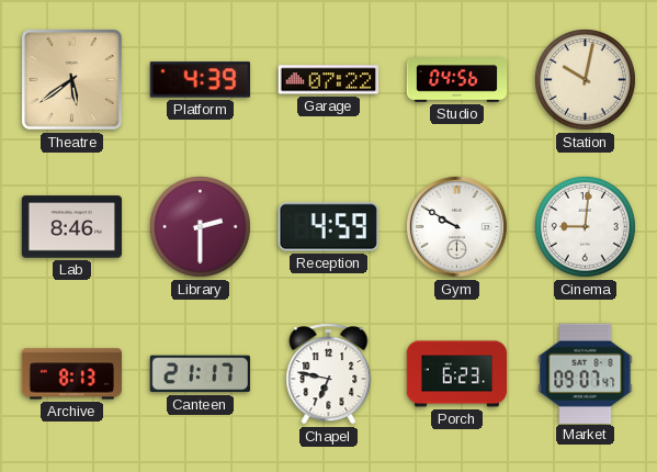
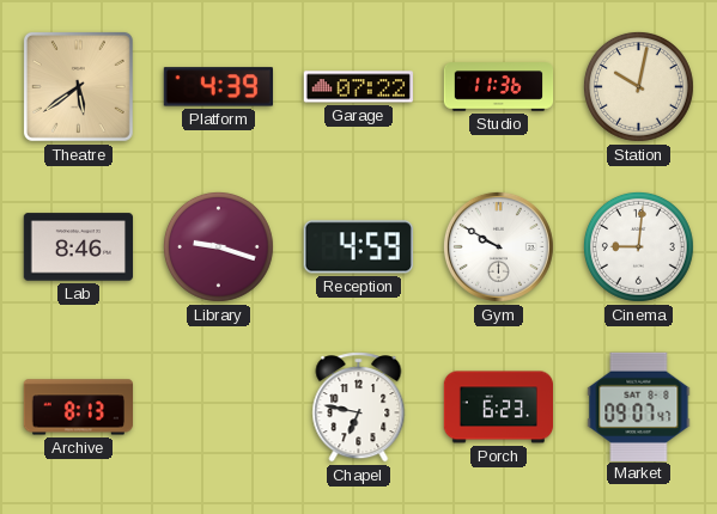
Studio: 04:56 -> 11:36 (499, 87)
Library: 2:30 -> 9:18 (218, 246)
Canteen: 21:17 -> none (200, 374)
